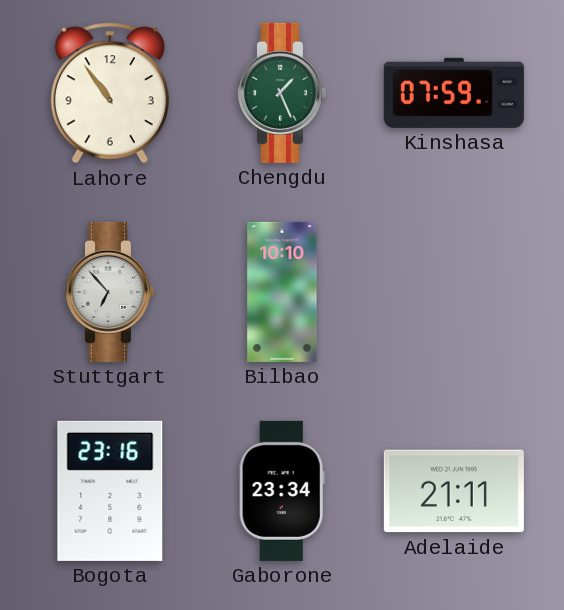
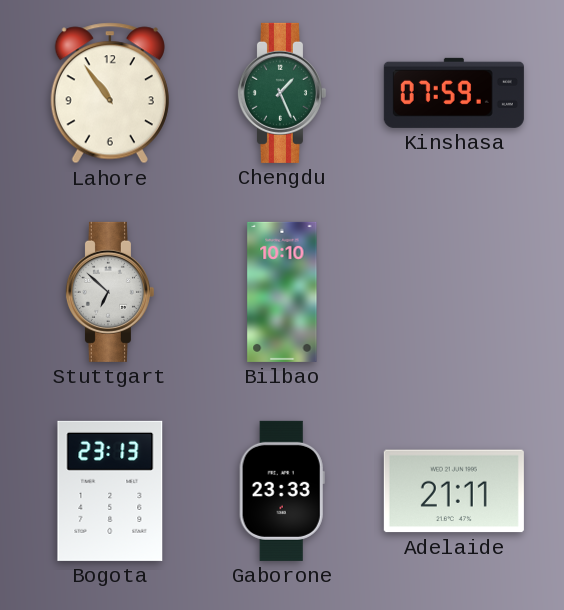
Stuttgart: 6:53 -> 6:52 (109, 292)
Bogota: 23:16 -> 23:13 (110, 491)
Gaborone: 23:34 -> 23:33 (282, 491)
